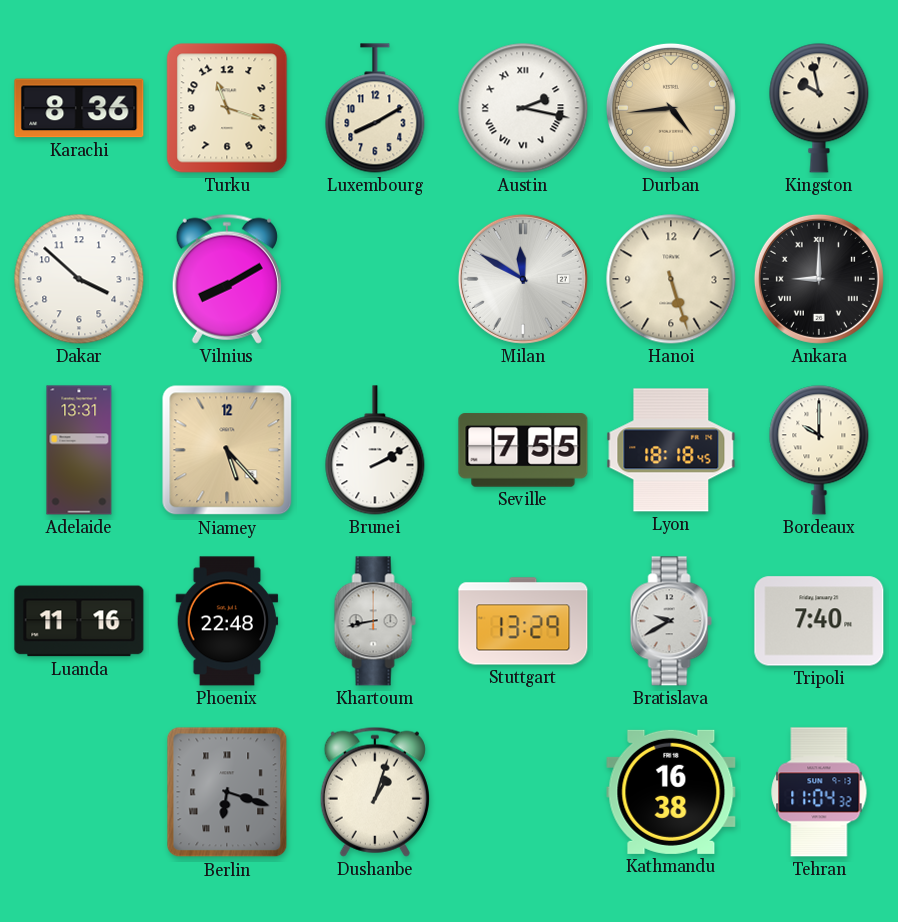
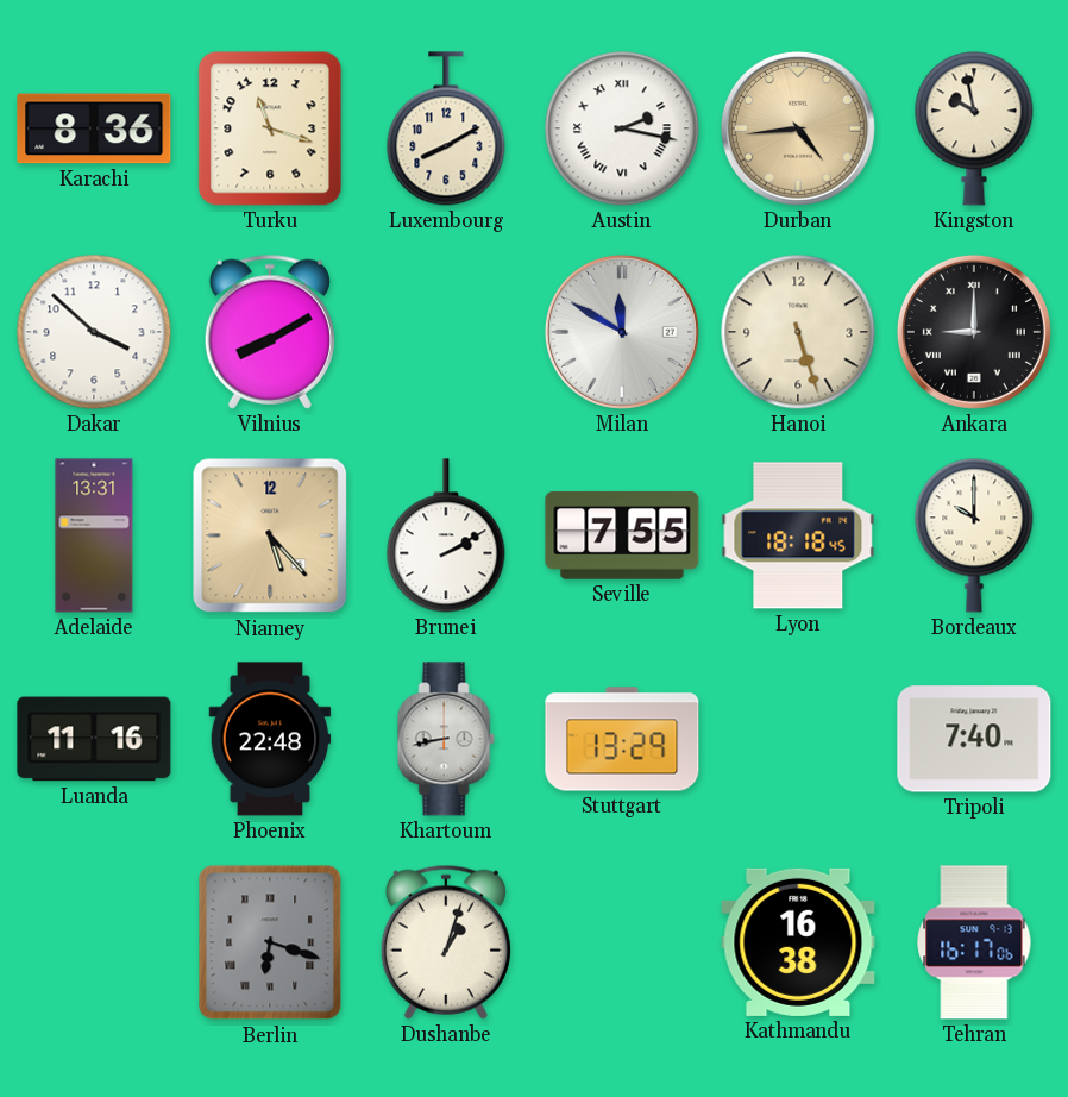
Bratislava: 9:40 -> none (671, 621)
Tehran: 11:04 -> 16:17 (974, 942)
